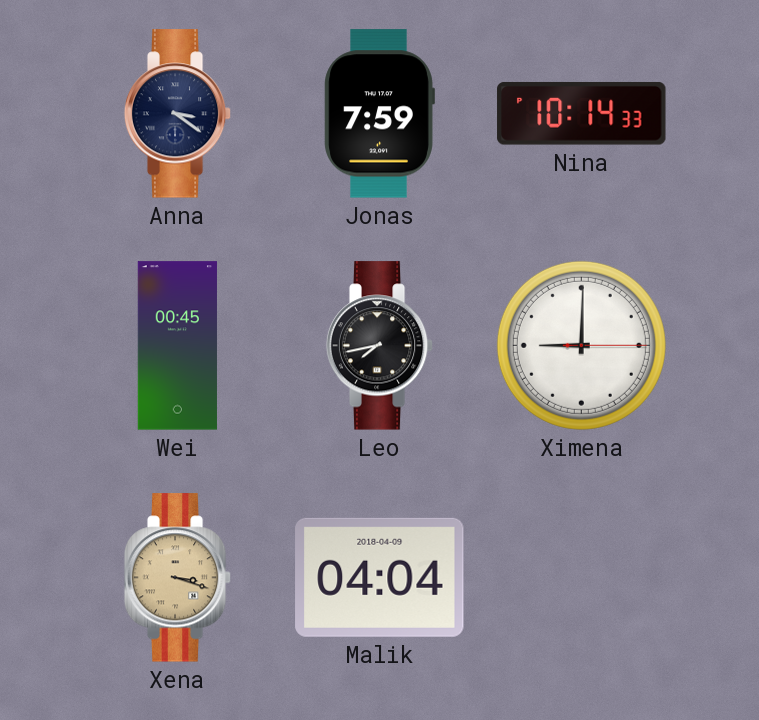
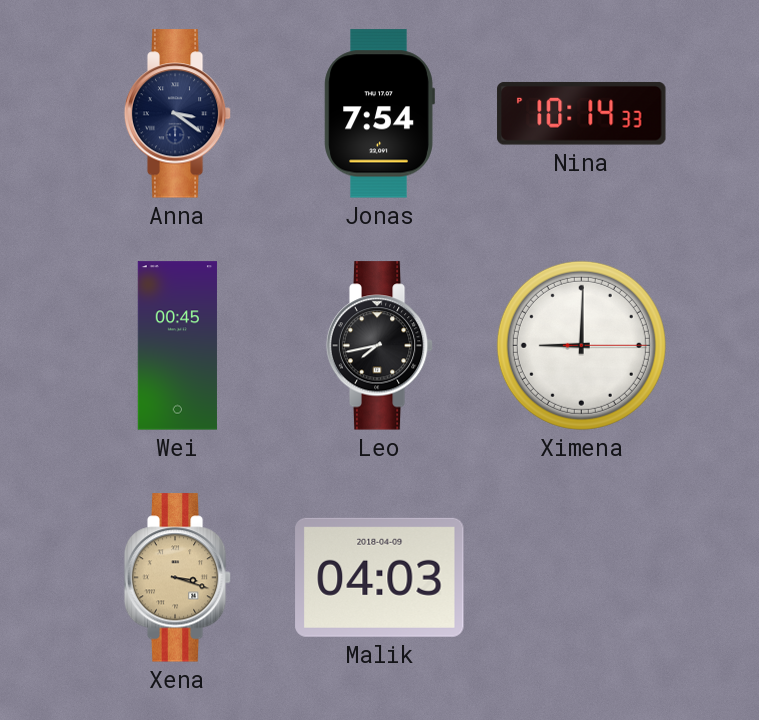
Jonas: 7:59 -> 7:54 (379, 114)
Malik: 04:04 -> 04:03 (380, 577)
